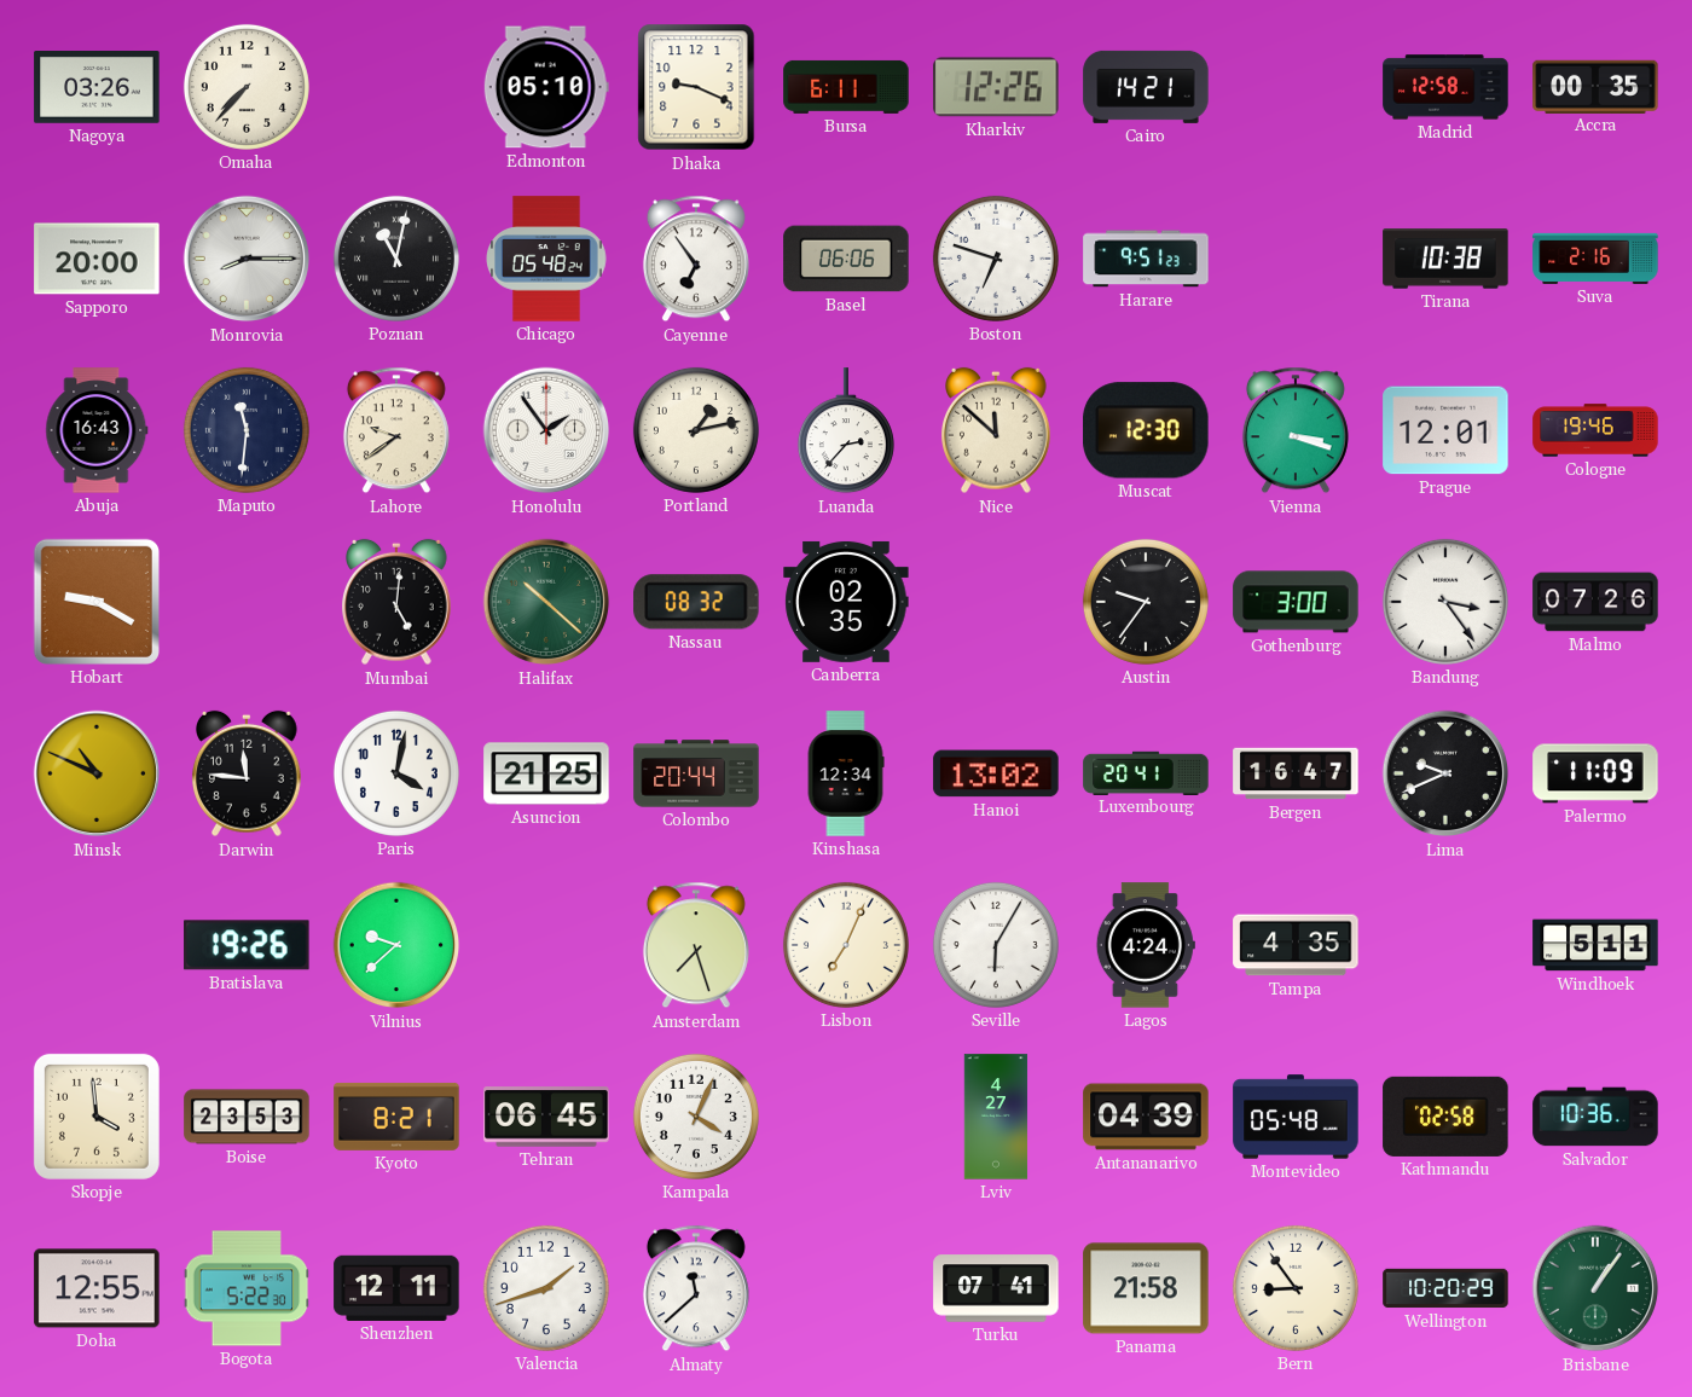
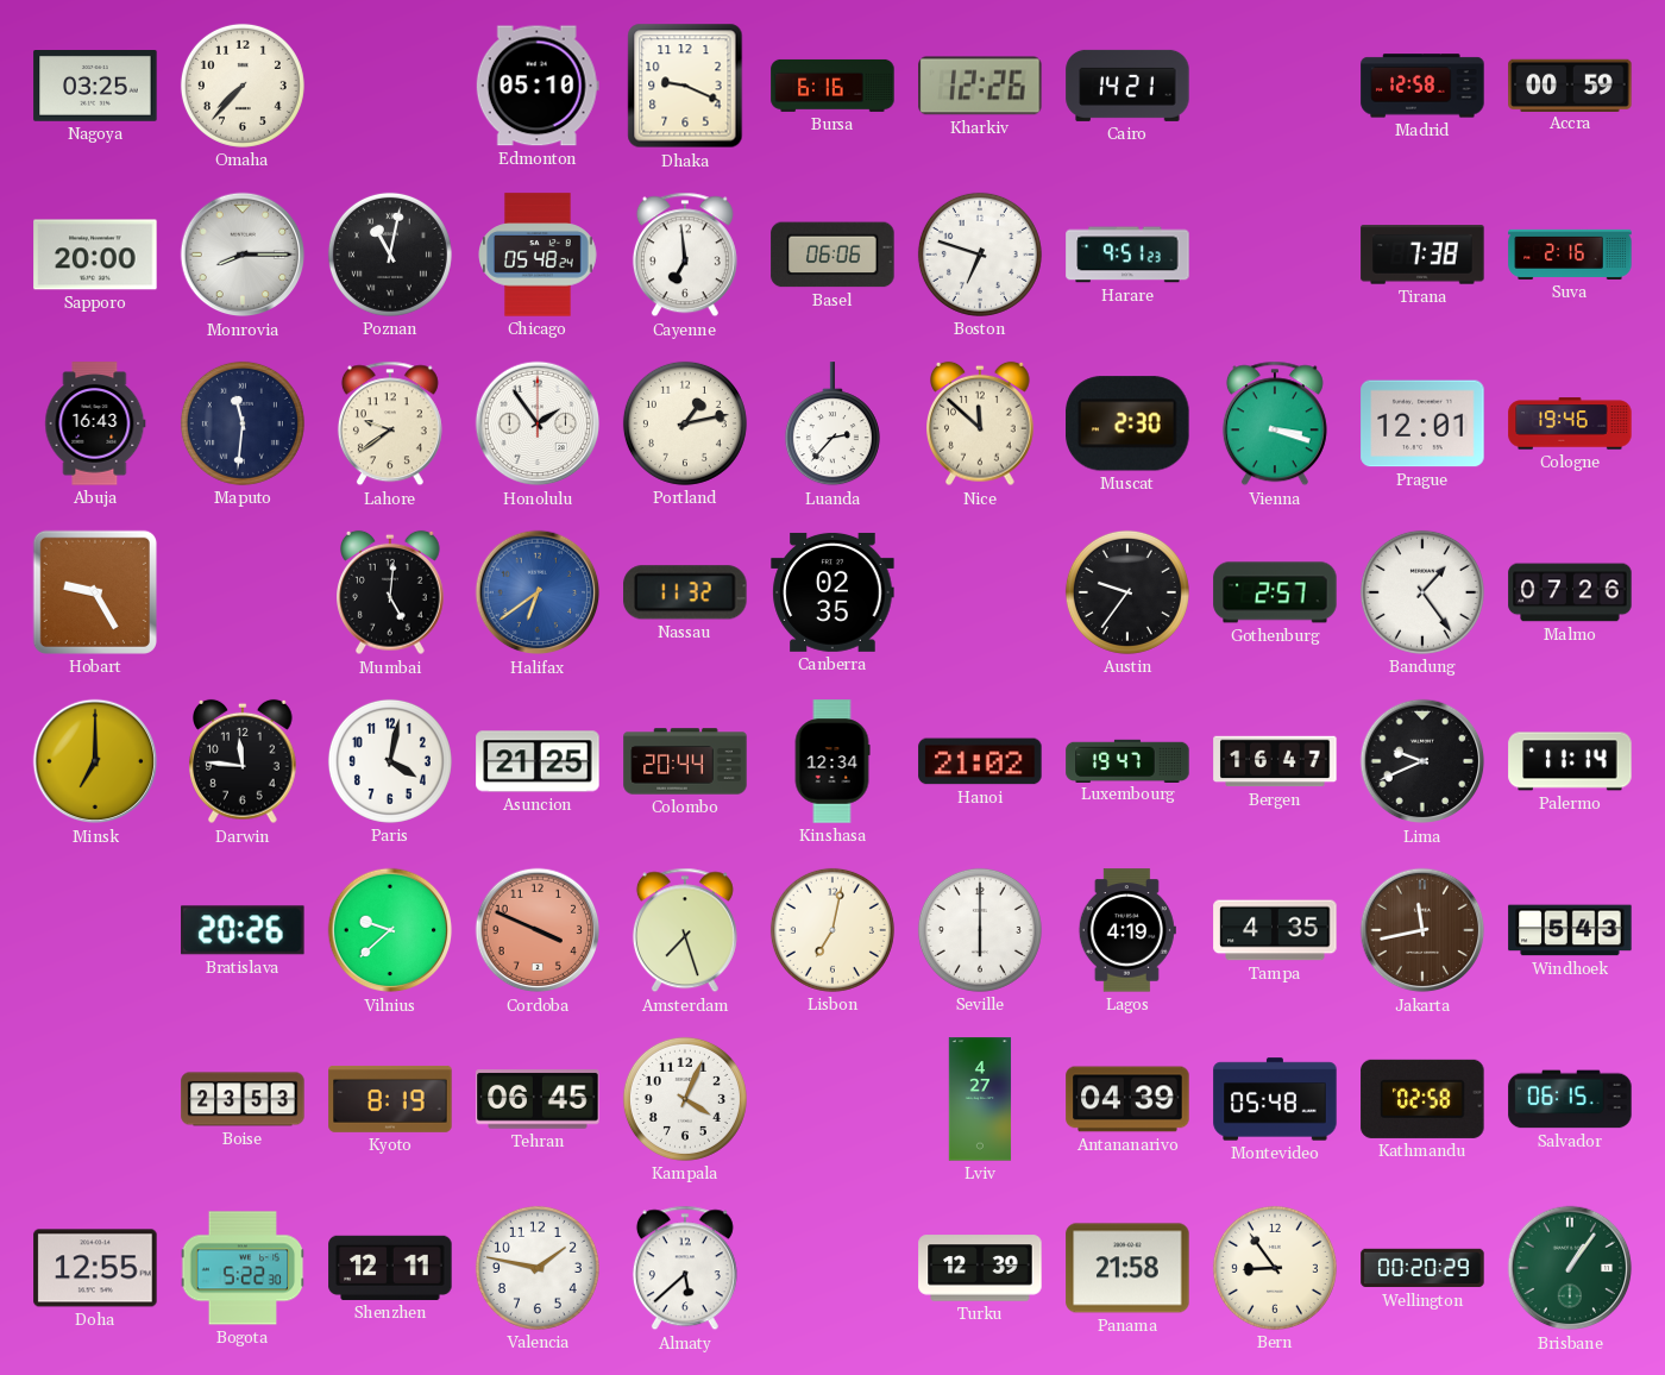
Nagoya: 03:26 -> 03:25 (95, 87)
Bursa: 6:11 -> 6:16 (832, 86)
Accra: 00:35 -> 00:59 (1570, 84)
Cayenne: 6:54 -> 6:59 (685, 255)
Tirana: 10:38 -> 7:38 (1422, 255)
Muscat: 12:30 -> 2:30 (1127, 423)
Hobart: 9:20 -> 9:25 (95, 592)
Halifax: 10:22 -> 6:39 (538, 592)
Halifax dial: green -> blue (538, 592)
Nassau: 08:32 -> 11:32 (685, 592)
Gothenburg: 3:00 -> 2:57 (1275, 592)
Bandung: 3:24 -> 1:24 (1422, 592)
Minsk: 10:49 -> 7:00 (95, 761)
Hanoi: 13:02 -> 21:02 (980, 761)
Luxembourg: 20:41 -> 19:47 (1127, 760)
Palermo: 11:09 -> 11:14 (1570, 761)
Bratislava: 19:26 -> 20:26 (243, 930)
Cordoba: none -> 3:49 (538, 930)
Lisbon: 7:04 -> 7:02 (832, 930)
Seville: 6:05 -> 6:00 (980, 930)
Lagos: 4:24 -> 4:19 (1127, 930)
Jakarta: none -> 11:43 (1422, 930)
Windhoek: 5:11 -> 5:43 (1570, 930)
Skopje: 3:59 -> none (97, 1117)
Kyoto: 8:21 -> 8:19 (390, 1099)
Salvador: 10:36 -> 06:15 (1570, 1099)
Valencia: 1:42 -> 1:47 (538, 1268)
Almaty: 11:38 -> 5:38 (685, 1268)
Turku: 07:41 -> 12:39 (980, 1268)
Wellington: 10:20 -> 00:20 (1422, 1268)
